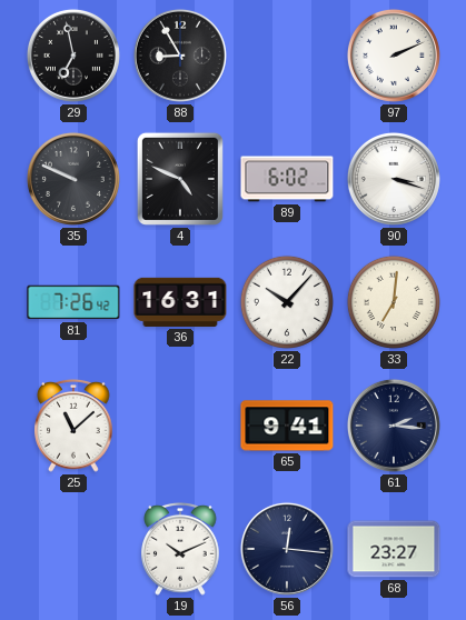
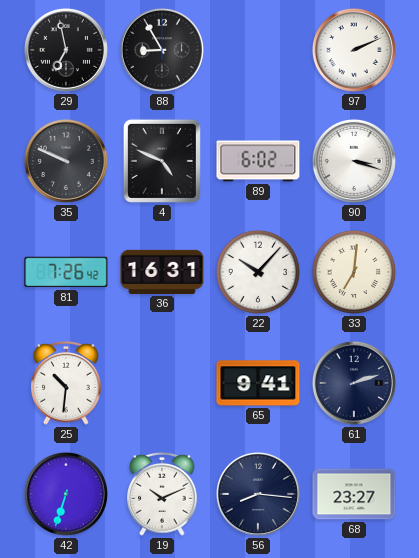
25: 11:08 -> 10:31 (66, 383)
61: 2:16 -> 2:12 (354, 383)
42: none -> 6:33 (66, 494)
56: 12:16 -> 8:16 (258, 494)
